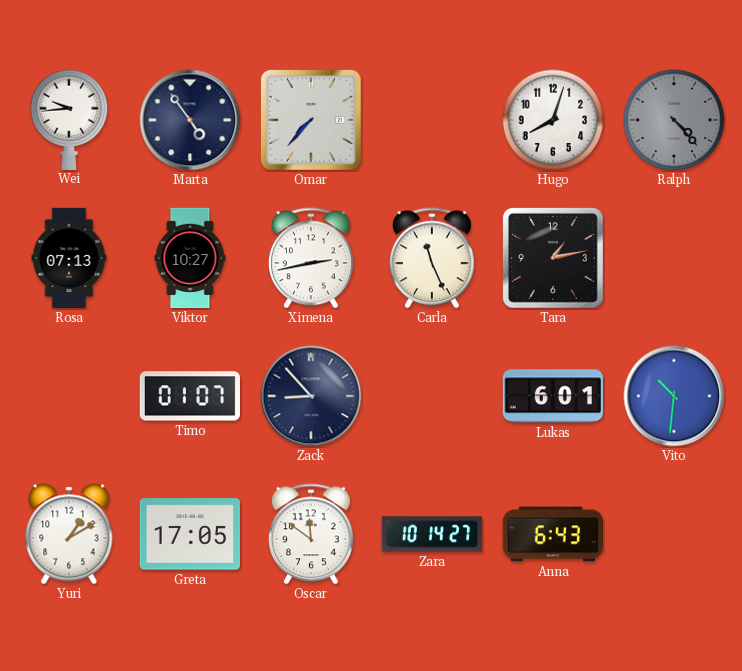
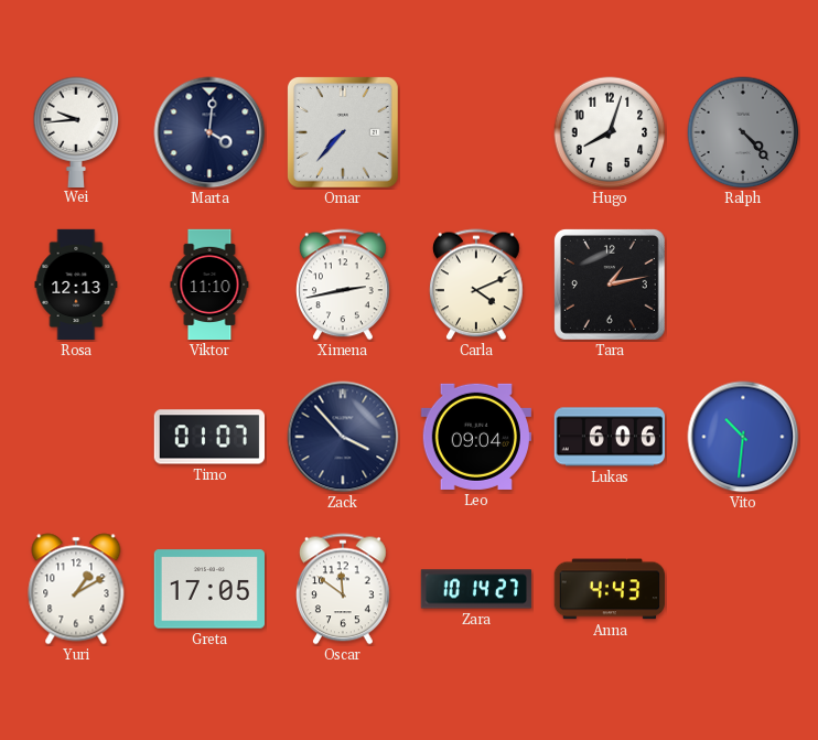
Marta: 4:54 -> 4:01 (209, 132)
Rosa: 07:13 -> 12:13 (76, 285)
Viktor: 10:27 -> 11:10 (209, 285)
Carla: 11:26 -> 4:11 (477, 285)
Zack: 8:53 -> 3:53 (343, 437)
Leo: none -> 09:04 (476, 437)
Lukas: 6:01 -> 6:06 (609, 437)
Anna: 6:43 -> 4:43 (609, 589)
